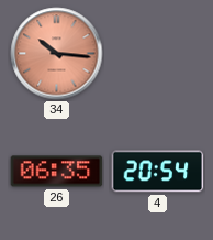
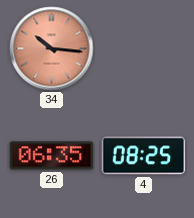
4: 20:54 -> 08:25 (144, 156)
